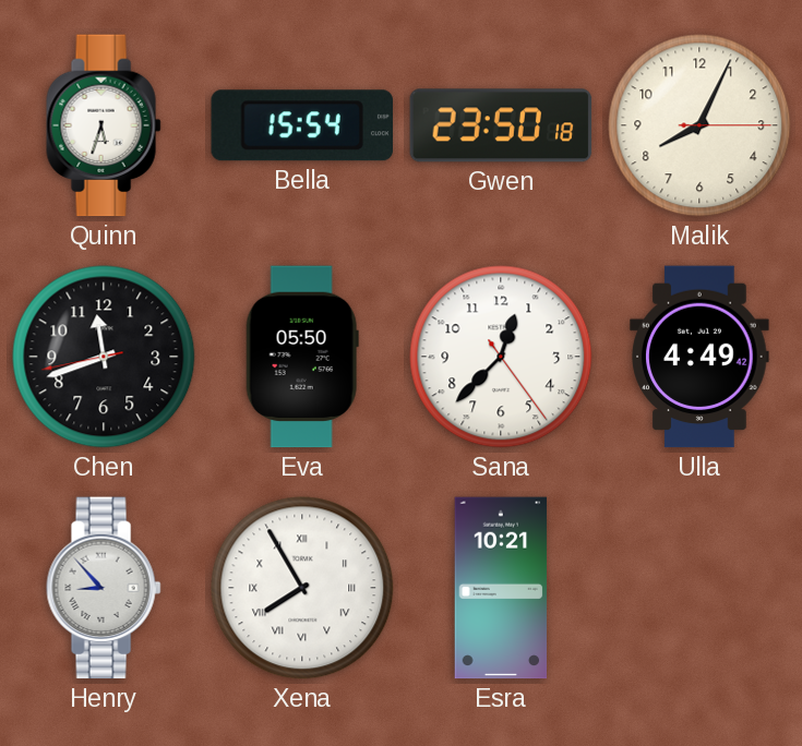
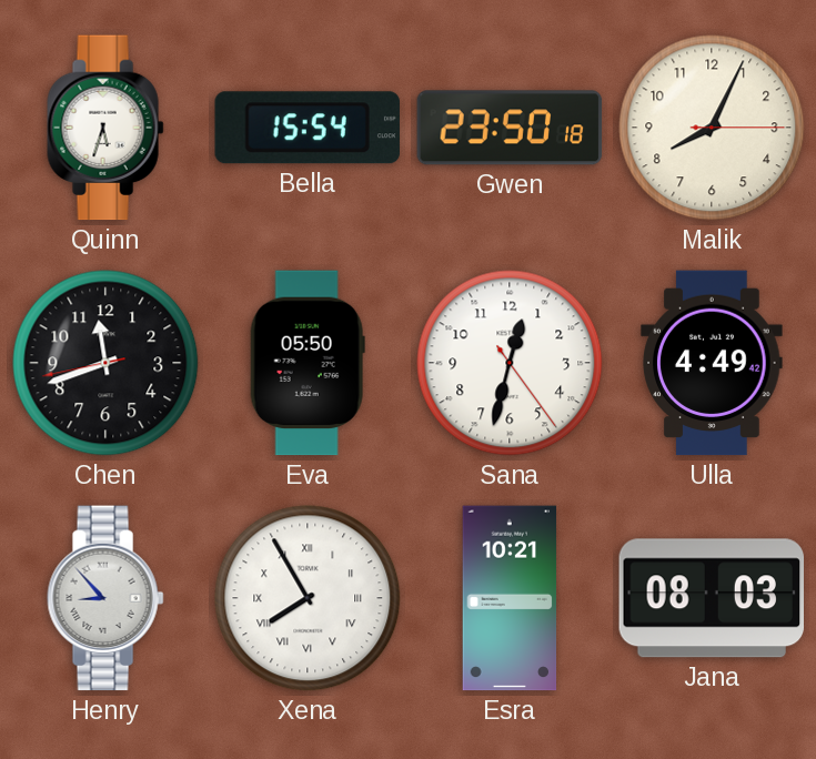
Sana: 12:37 -> 12:32 (510, 363)
Jana: none -> 08:03 (711, 598)
